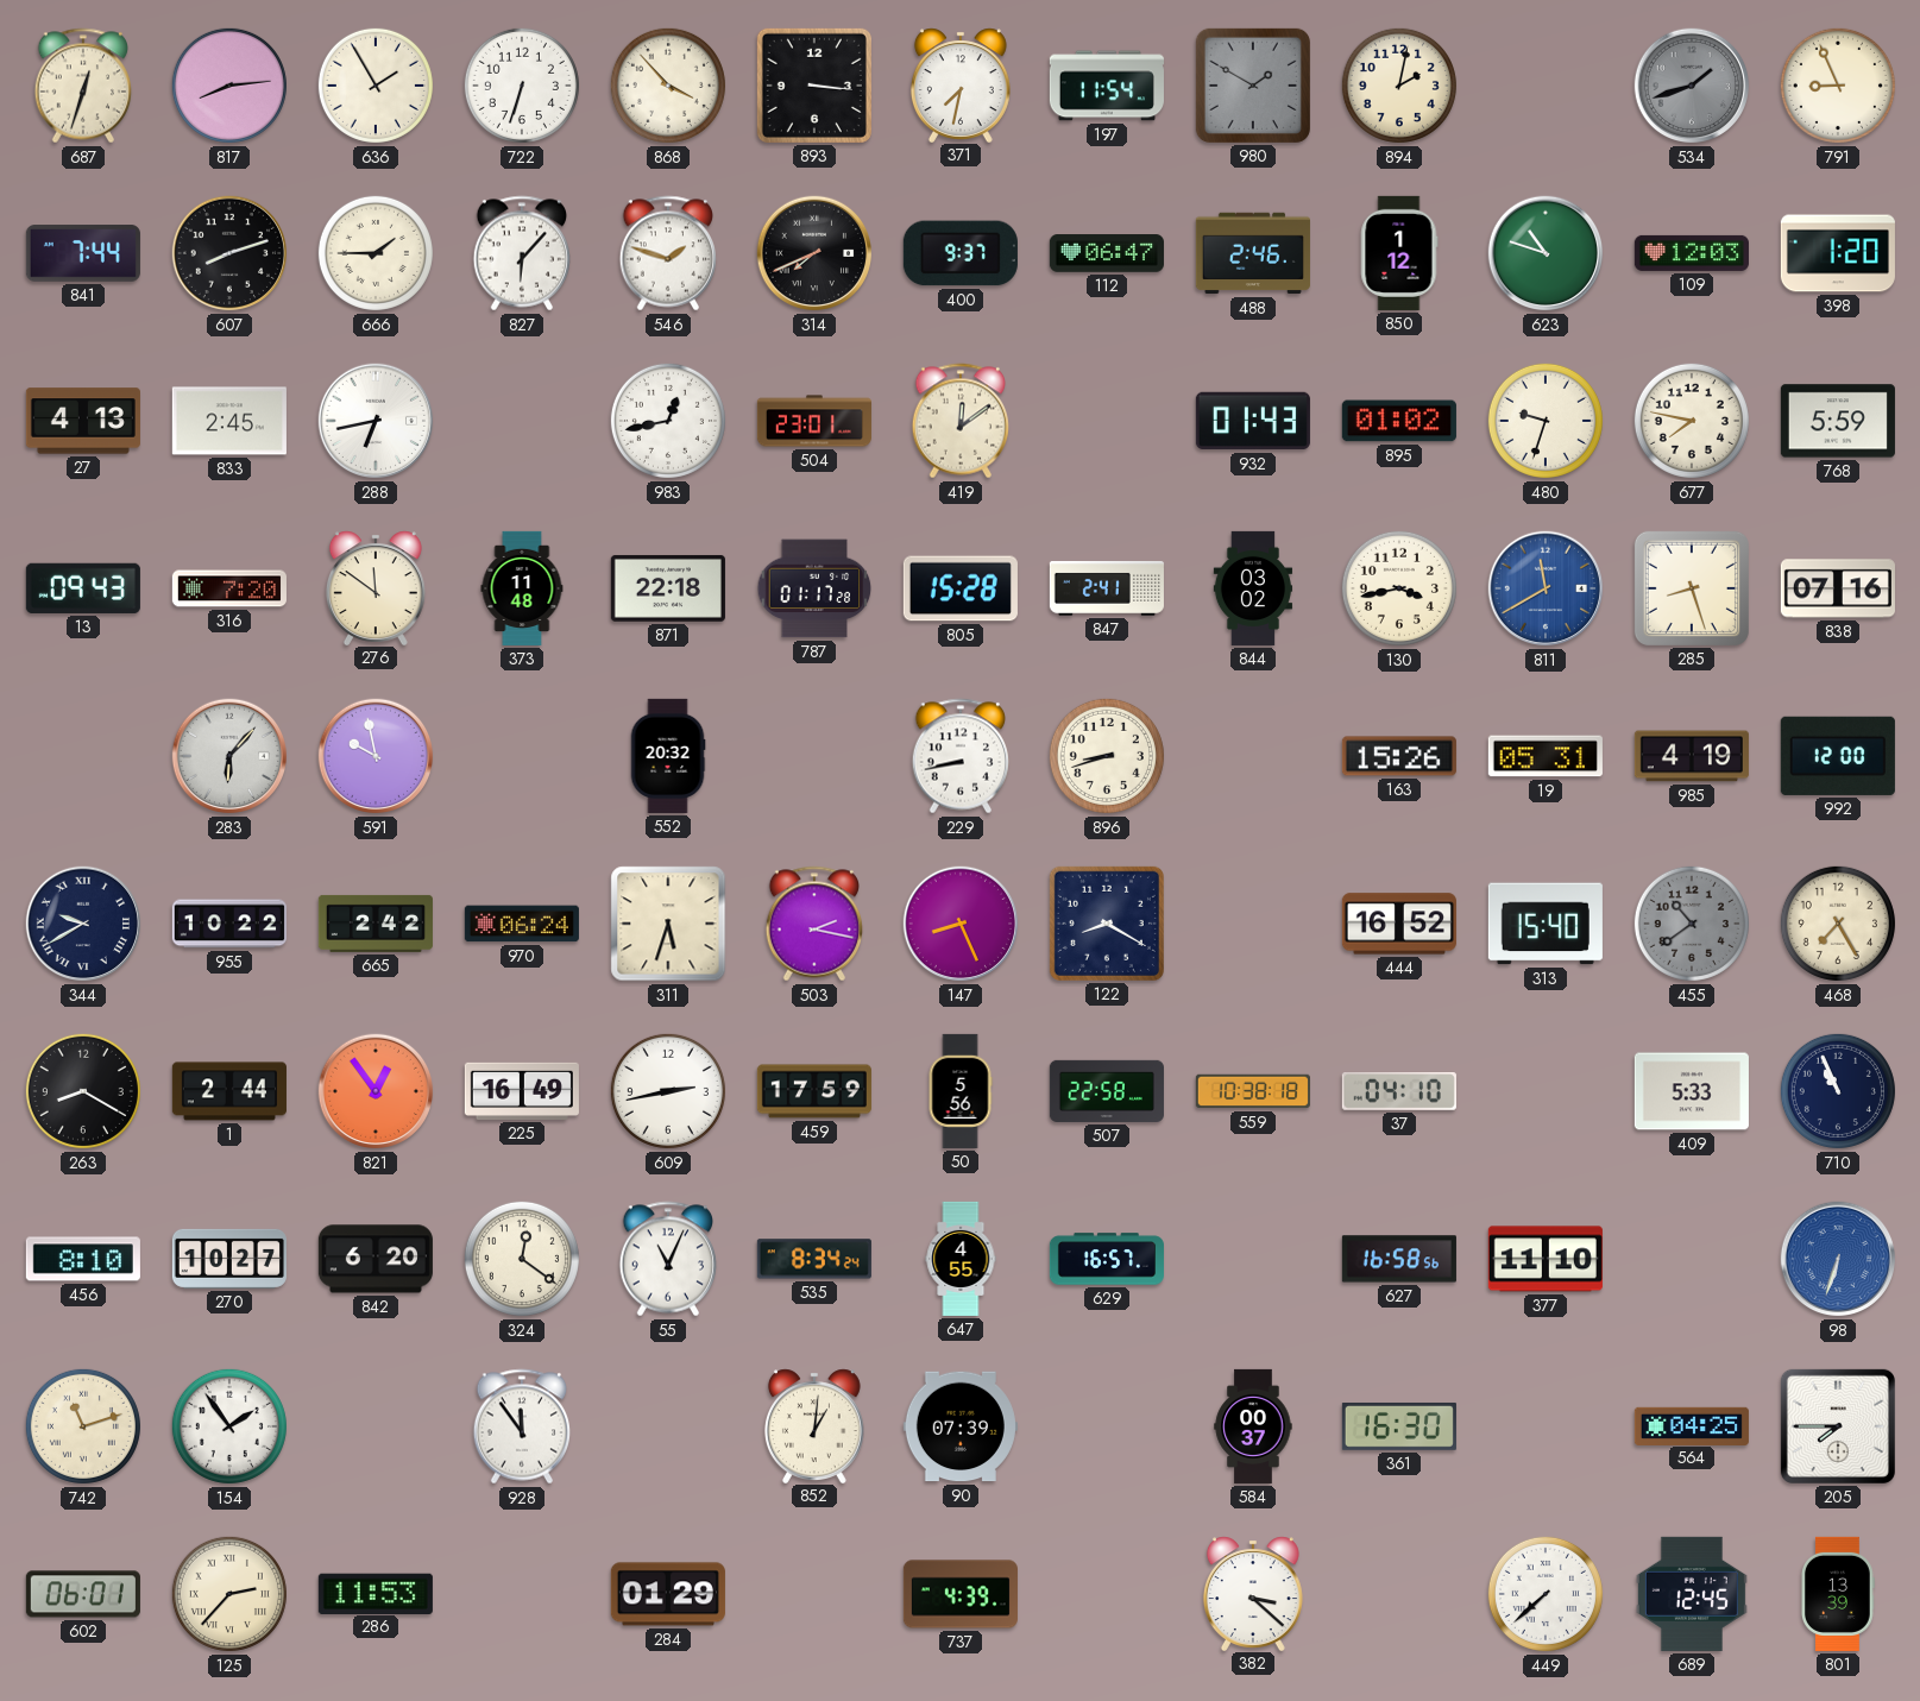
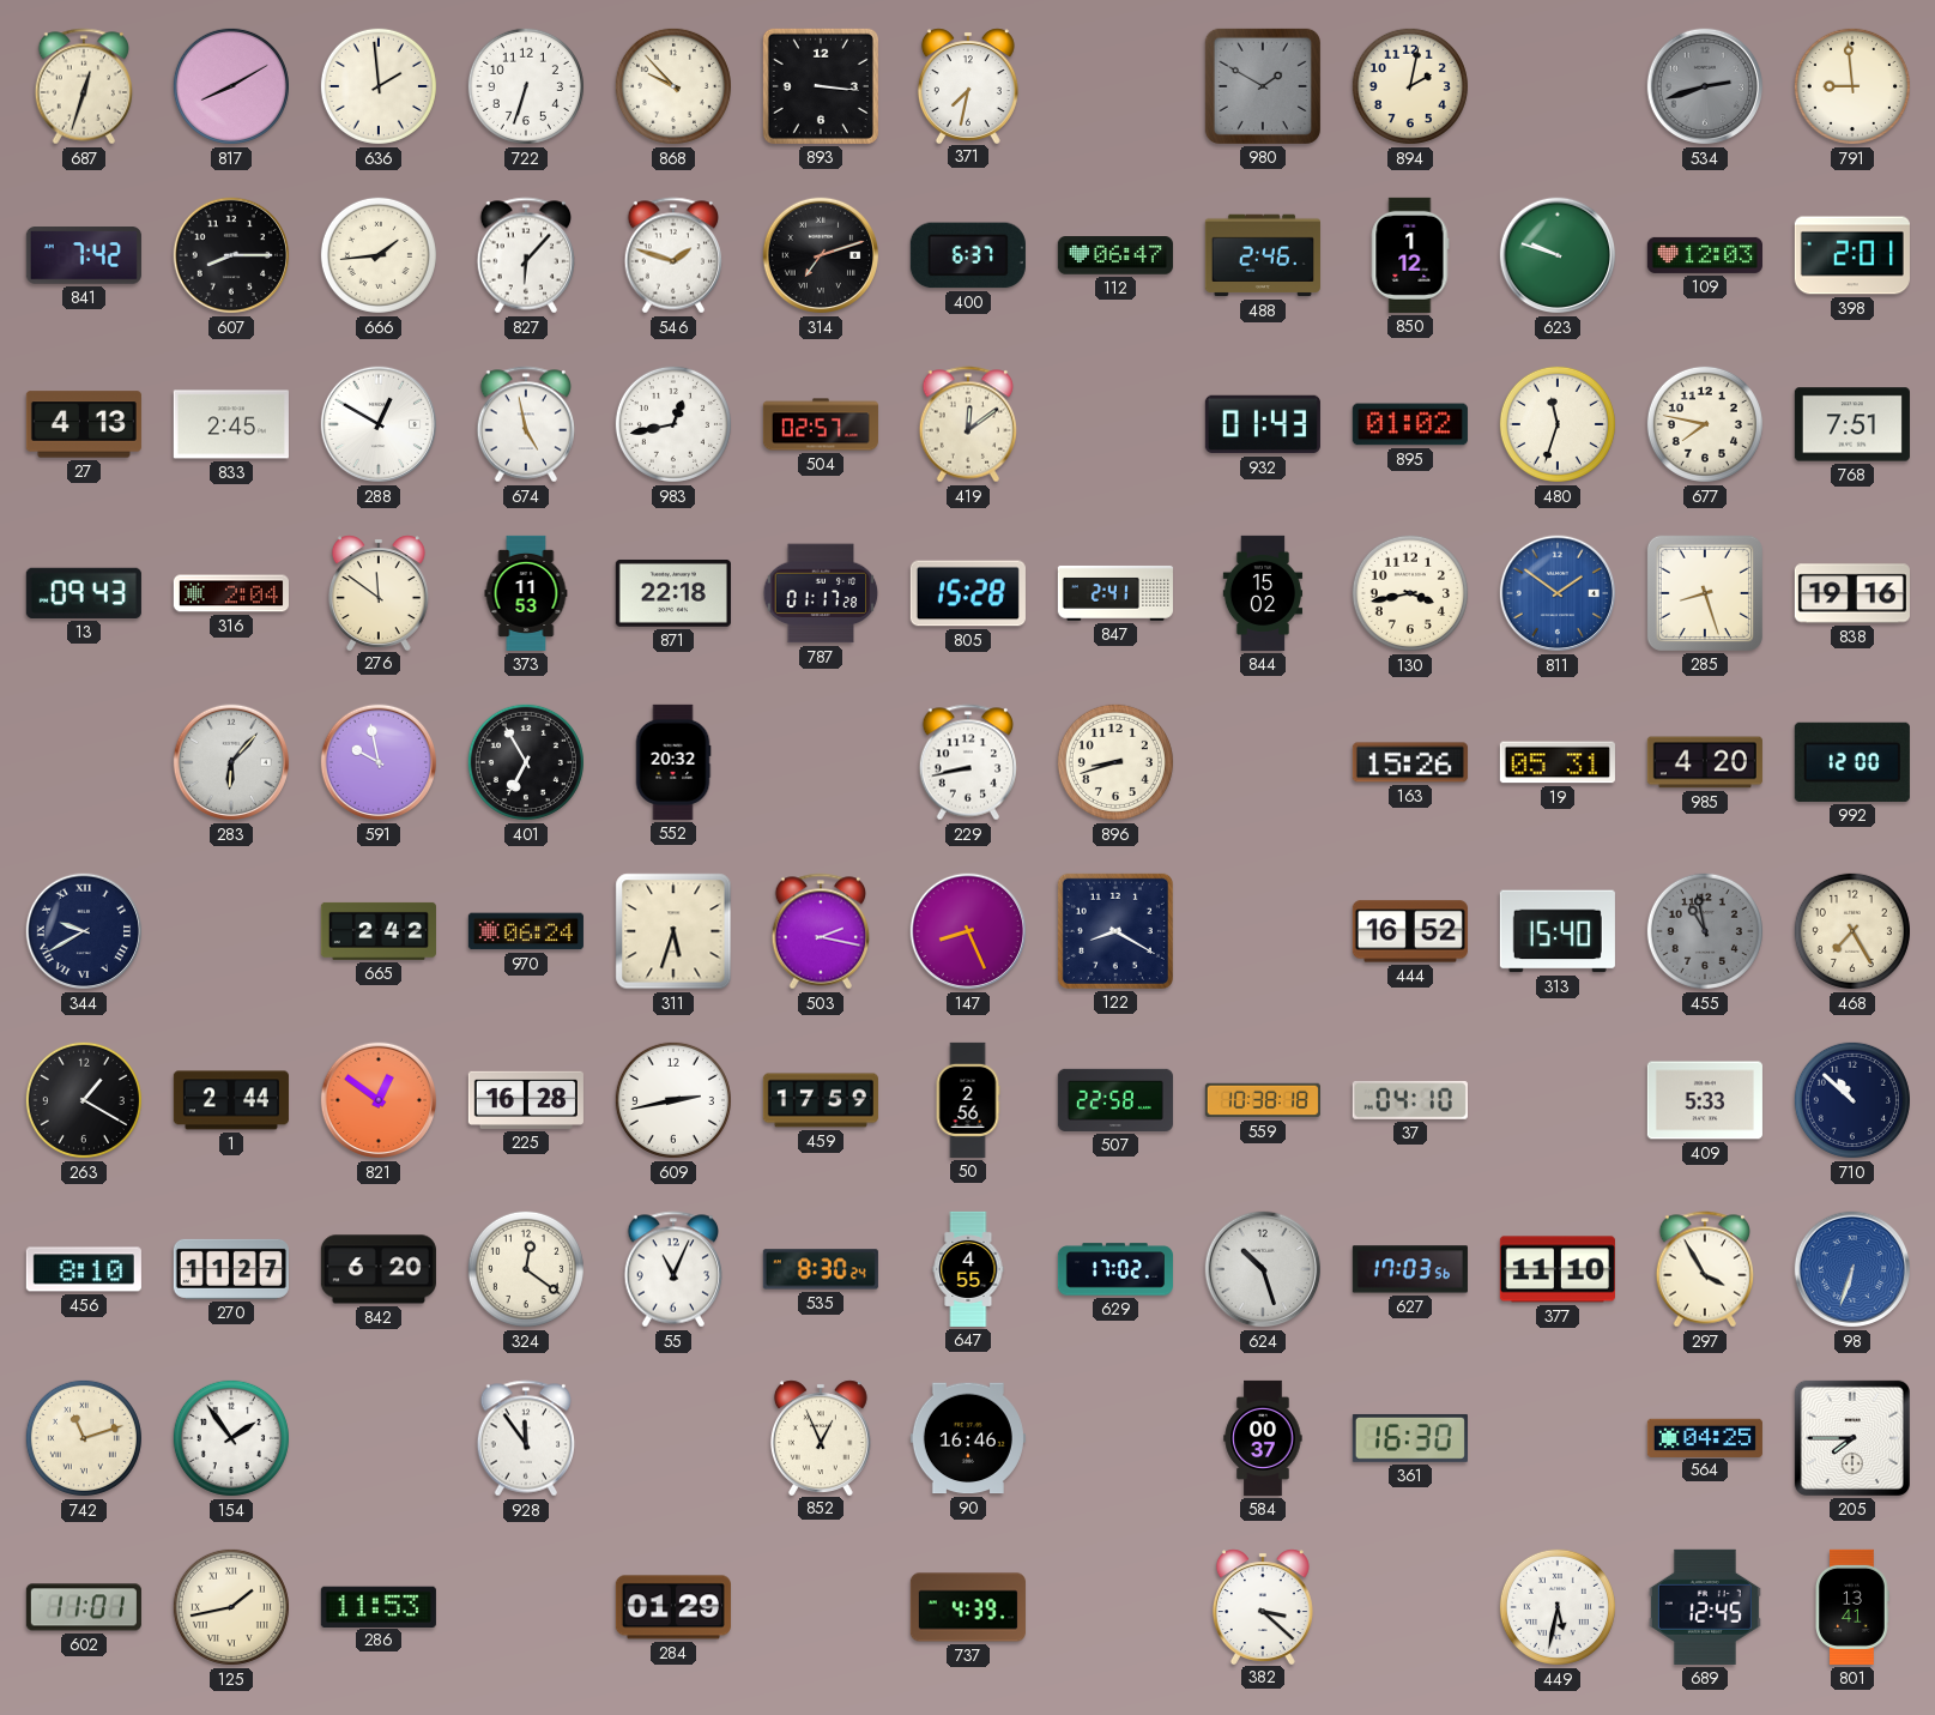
817: 8:14 -> 8:10 (231, 86)
636: 1:55 -> 1:59 (379, 86)
868: 3:53 -> 9:53 (673, 86)
197: 11:54 -> none (1107, 86)
534: 1:42 -> 2:42 (1705, 86)
791: 8:56 -> 8:59 (1852, 86)
841: 7:44 -> 7:42 (84, 255)
607: 8:12 -> 8:15 (231, 255)
666: 1:45 -> 1:44 (379, 255)
314: 7:41 -> 7:12 (821, 255)
400: 9:37 -> 6:37 (968, 255)
623: 10:48 -> 9:48 (1558, 255)
398: 1:20 -> 2:01 (1852, 255)
288: 6:43 -> 12:50 (379, 424)
674: none -> 4:58 (526, 424)
504: 23:01 -> 02:57 (821, 424)
480: 9:33 -> 11:33 (1558, 424)
768: 5:59 -> 7:51 (1852, 424)
316: 7:20 -> 2:04 (231, 593)
373: 11:48 -> 11:53 (526, 593)
844: 03:02 -> 15:02 (1263, 593)
811: 11:40 -> 1:51 (1558, 593)
838: 07:16 -> 19:16 (1852, 593)
401: none -> 6:55 (526, 762)
985: 4:19 -> 4:20 (1705, 762)
955: 10:22 -> none (229, 924)
455: 10:39 -> 10:58 (1705, 931)
263: 8:20 -> 1:20 (84, 1100)
821: 12:54 -> 12:51 (379, 1100)
225: 16:49 -> 16:28 (526, 1100)
50: 5:56 -> 2:56 (968, 1100)
710: 10:56 -> 10:52 (1852, 1100)
270: 10:27 -> 11:27 (231, 1269)
535: 8:34 -> 8:30 (821, 1269)
629: 16:57 -> 17:02 (1115, 1269)
624: none -> 10:27 (1263, 1269)
627: 16:58 -> 17:03 (1410, 1269)
297: none -> 3:55 (1705, 1269)
852: 1:01 -> 12:56 (821, 1437)
90: 07:39 -> 16:46 (968, 1438)
602: 06:01 -> 11:01 (84, 1607)
125: 2:37 -> 1:43 (231, 1607)
449: 7:38 -> 5:32 (1558, 1607)
801: 13:39 -> 13:41 (1852, 1607)
